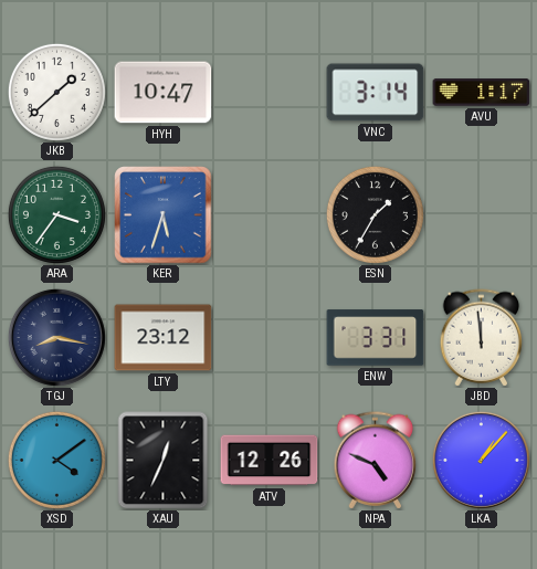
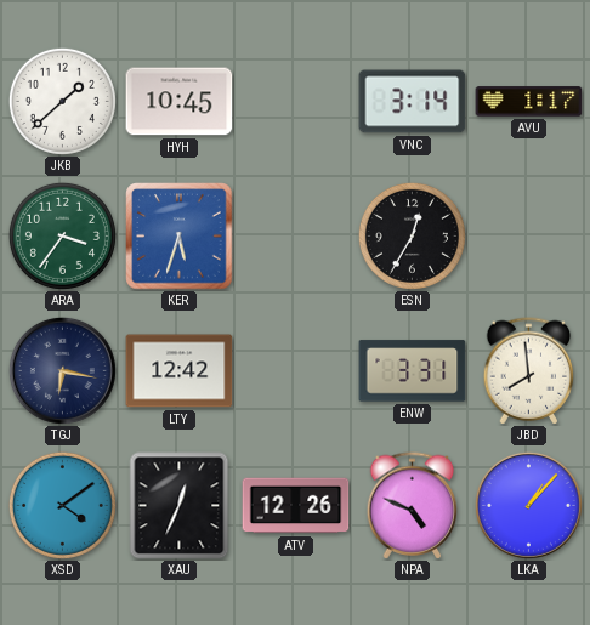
HYH: 10:47 -> 10:45 (180, 102)
ESN: 1:35 -> 12:35 (412, 235)
TGJ: 8:17 -> 6:17 (62, 370)
LTY: 23:12 -> 12:42 (180, 371)
JBD: 11:59 -> 7:59 (529, 371)
